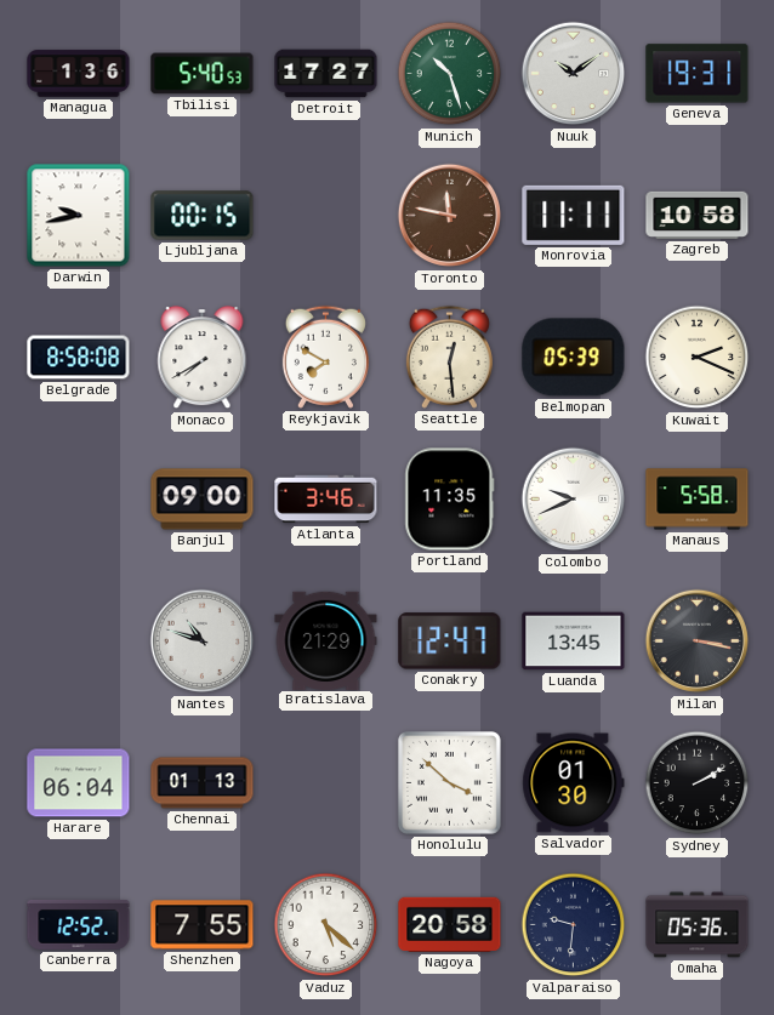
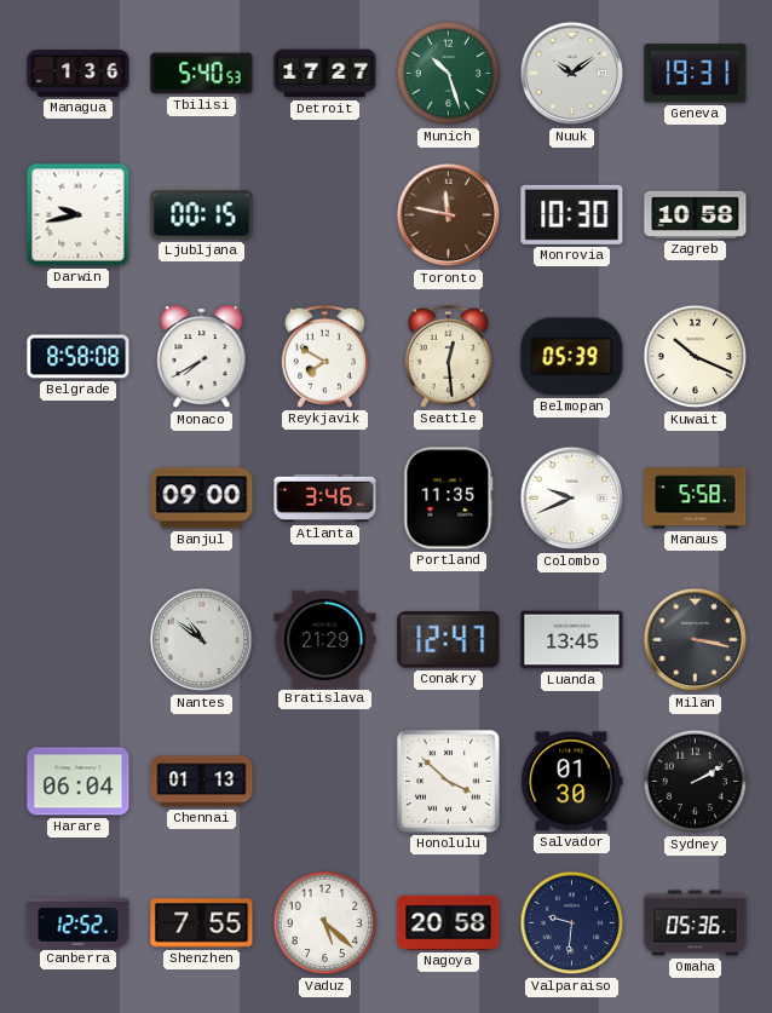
Monrovia: 11:11 -> 10:30 (572, 214)
Kuwait: 2:19 -> 10:19 (696, 357)
Nantes: 10:48 -> 10:51 (202, 640)
